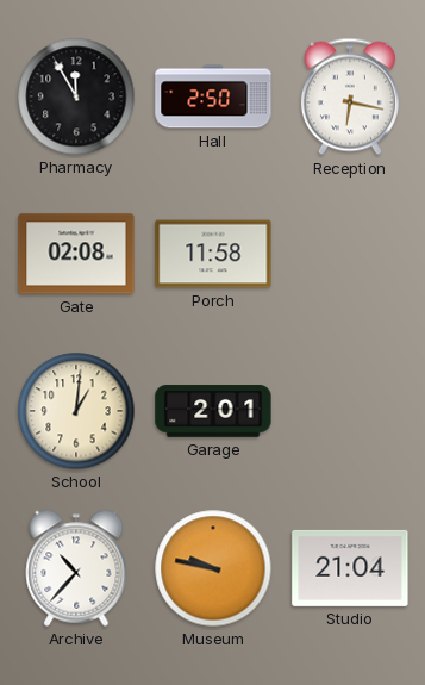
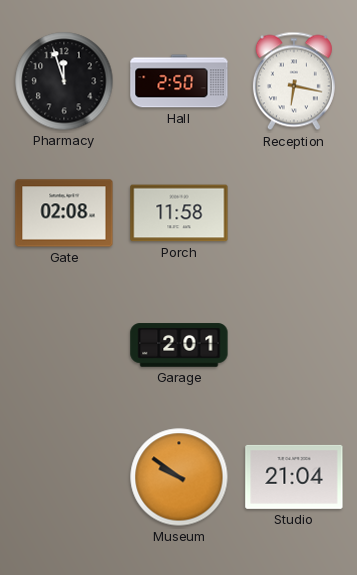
Pharmacy: 11:55 -> 11:57 (64, 81)
School: 1:01 -> none (76, 411)
Archive: 10:37 -> none (76, 568)
Museum: 9:47 -> 9:51 (179, 477)
